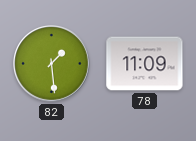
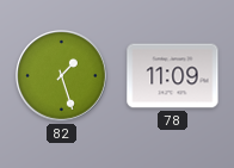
82: 1:29 -> 1:27 (62, 76)
